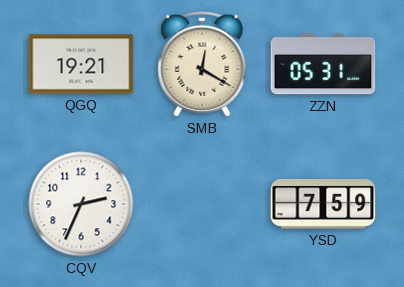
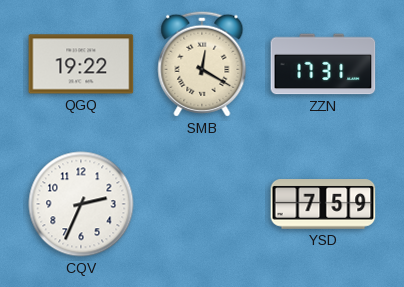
QGQ: 19:21 -> 19:22 (81, 64)
ZZN: 05:31 -> 17:31 (323, 64)
